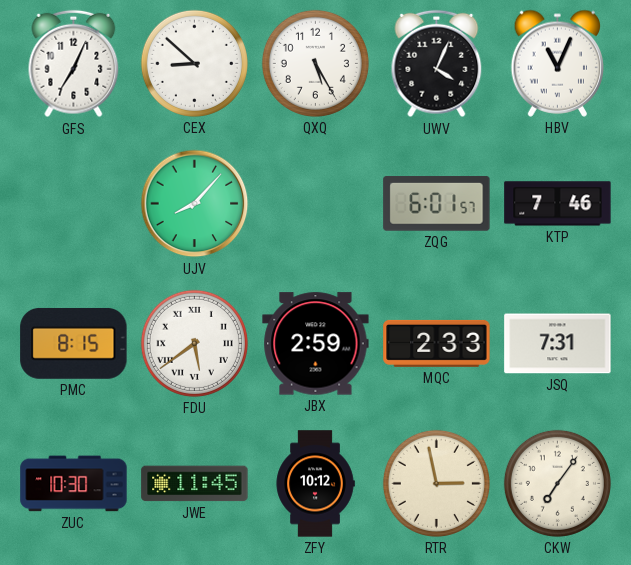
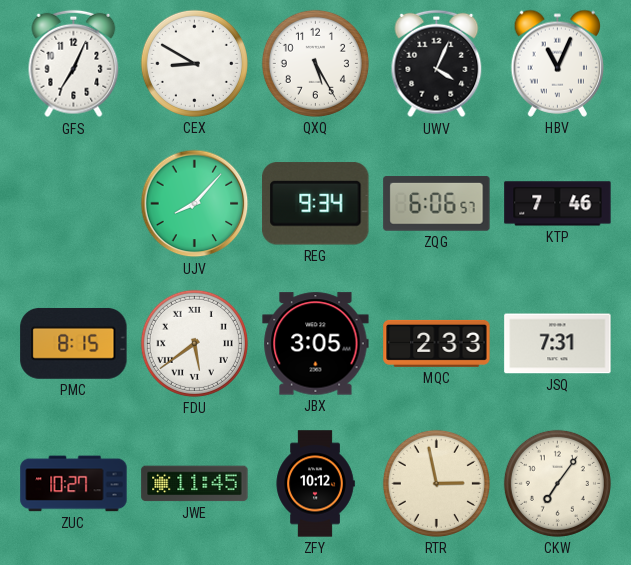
CEX: 8:52 -> 8:50 (194, 63)
REG: none -> 9:34 (316, 204)
ZQG: 6:01 -> 6:06 (437, 204)
JBX: 2:59 -> 3:05 (316, 344)
ZUC: 10:30 -> 10:27 (74, 484)
